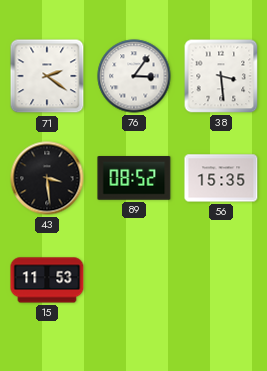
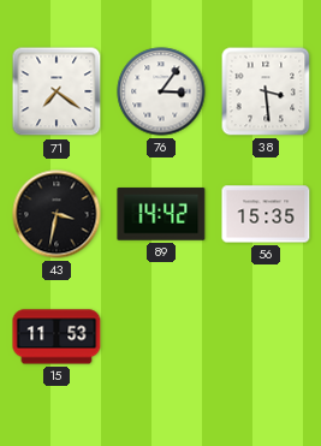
71: 2:21 -> 7:21 (57, 91)
43: 3:29 -> 3:32 (57, 214)
89: 08:52 -> 14:42 (161, 214)
